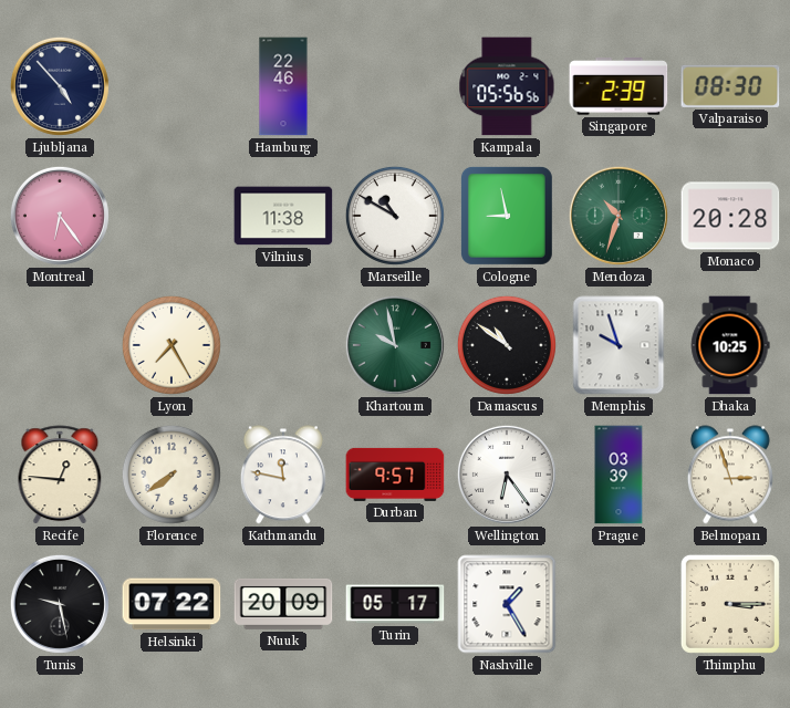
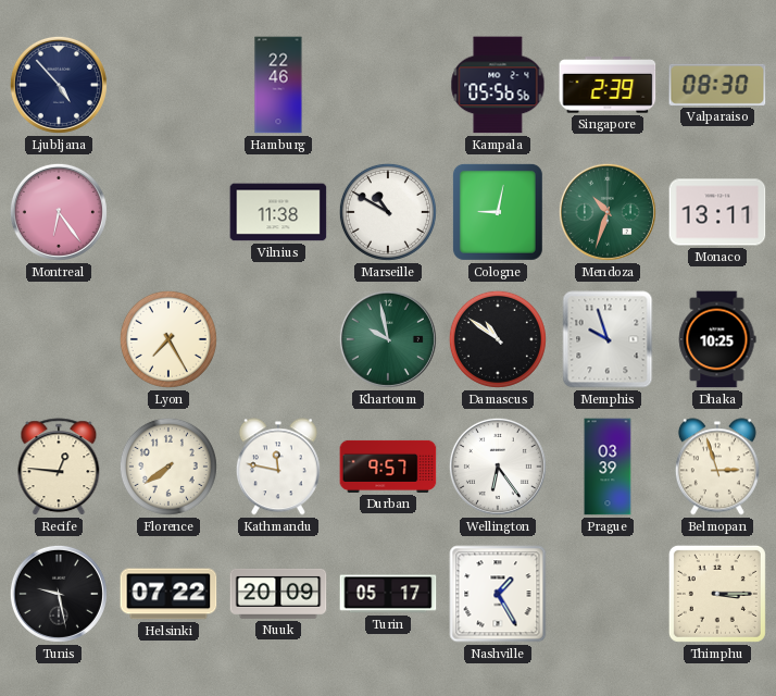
Cologne: 8:58 -> 9:02 (498, 212)
Monaco: 20:28 -> 13:11 (717, 212)
